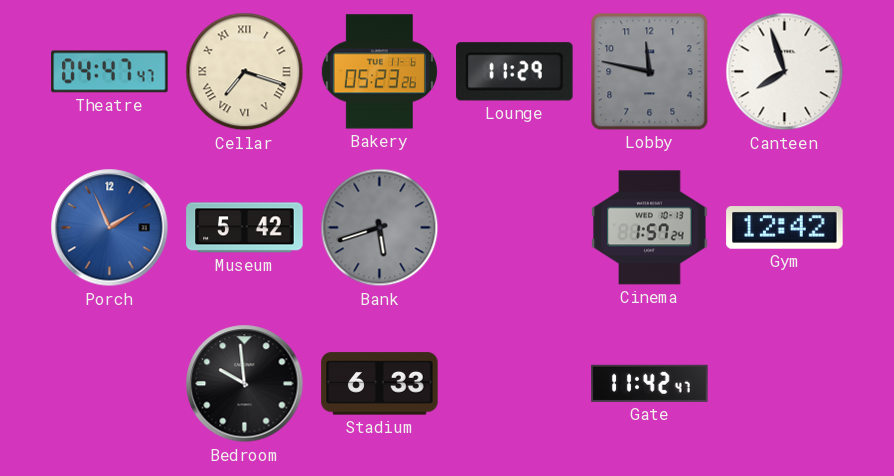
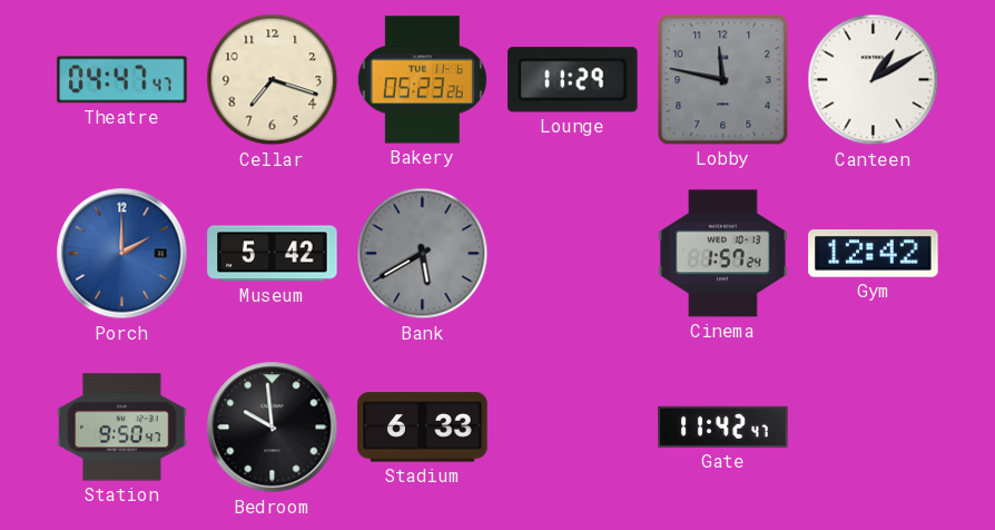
Cellar numerals: Roman -> Arabic (273, 80)
Canteen: 7:57 -> 1:10 (874, 80)
Porch: 1:56 -> 2:00 (122, 254)
Bank: 5:42 -> 5:40 (423, 254)
Station: none -> 9:50 (122, 428)
